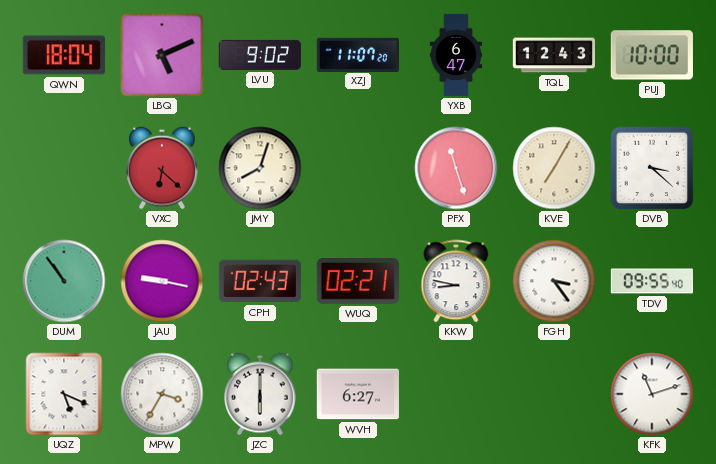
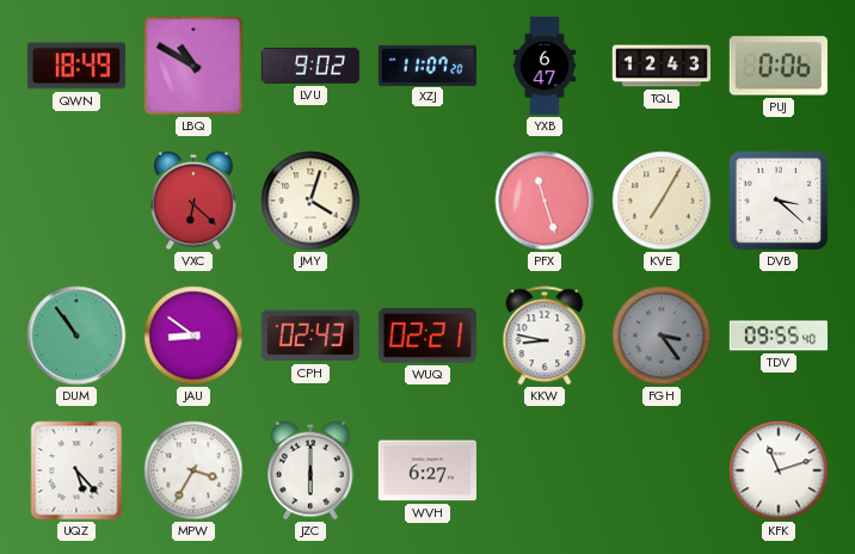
QWN: 18:04 -> 18:49 (76, 66)
LBQ: 5:11 -> 10:50 (193, 66)
PUJ: 10:00 -> 0:06 (779, 66)
JMY: 8:03 -> 4:03 (310, 201)
JAU: 9:17 -> 8:51 (193, 336)
FGH dial: white -> grey (662, 336)
UQZ: 5:19 -> 5:23 (76, 470)
